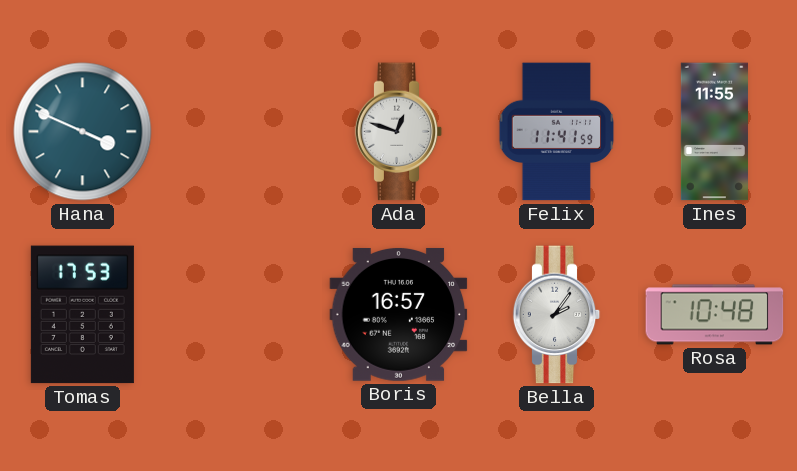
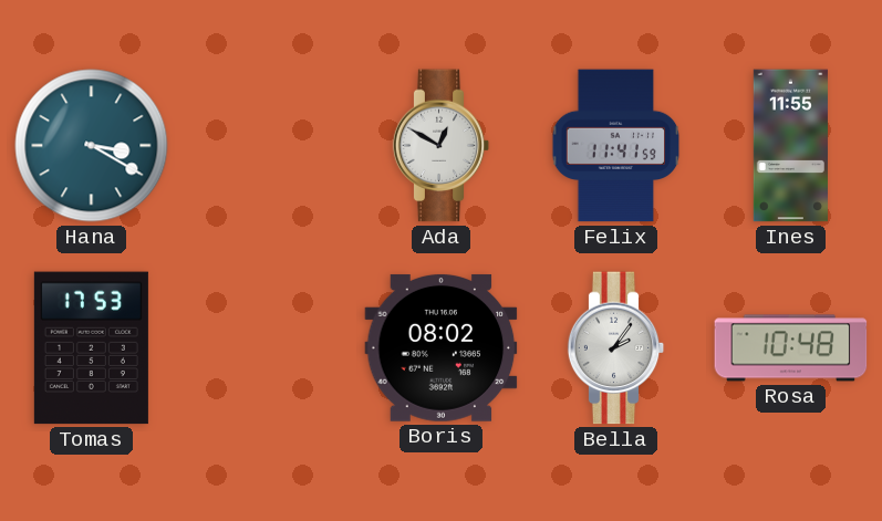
Hana: 3:49 -> 3:20 (92, 146)
Ada: 12:48 -> 12:50 (442, 146)
Boris: 16:57 -> 08:02 (442, 347)
